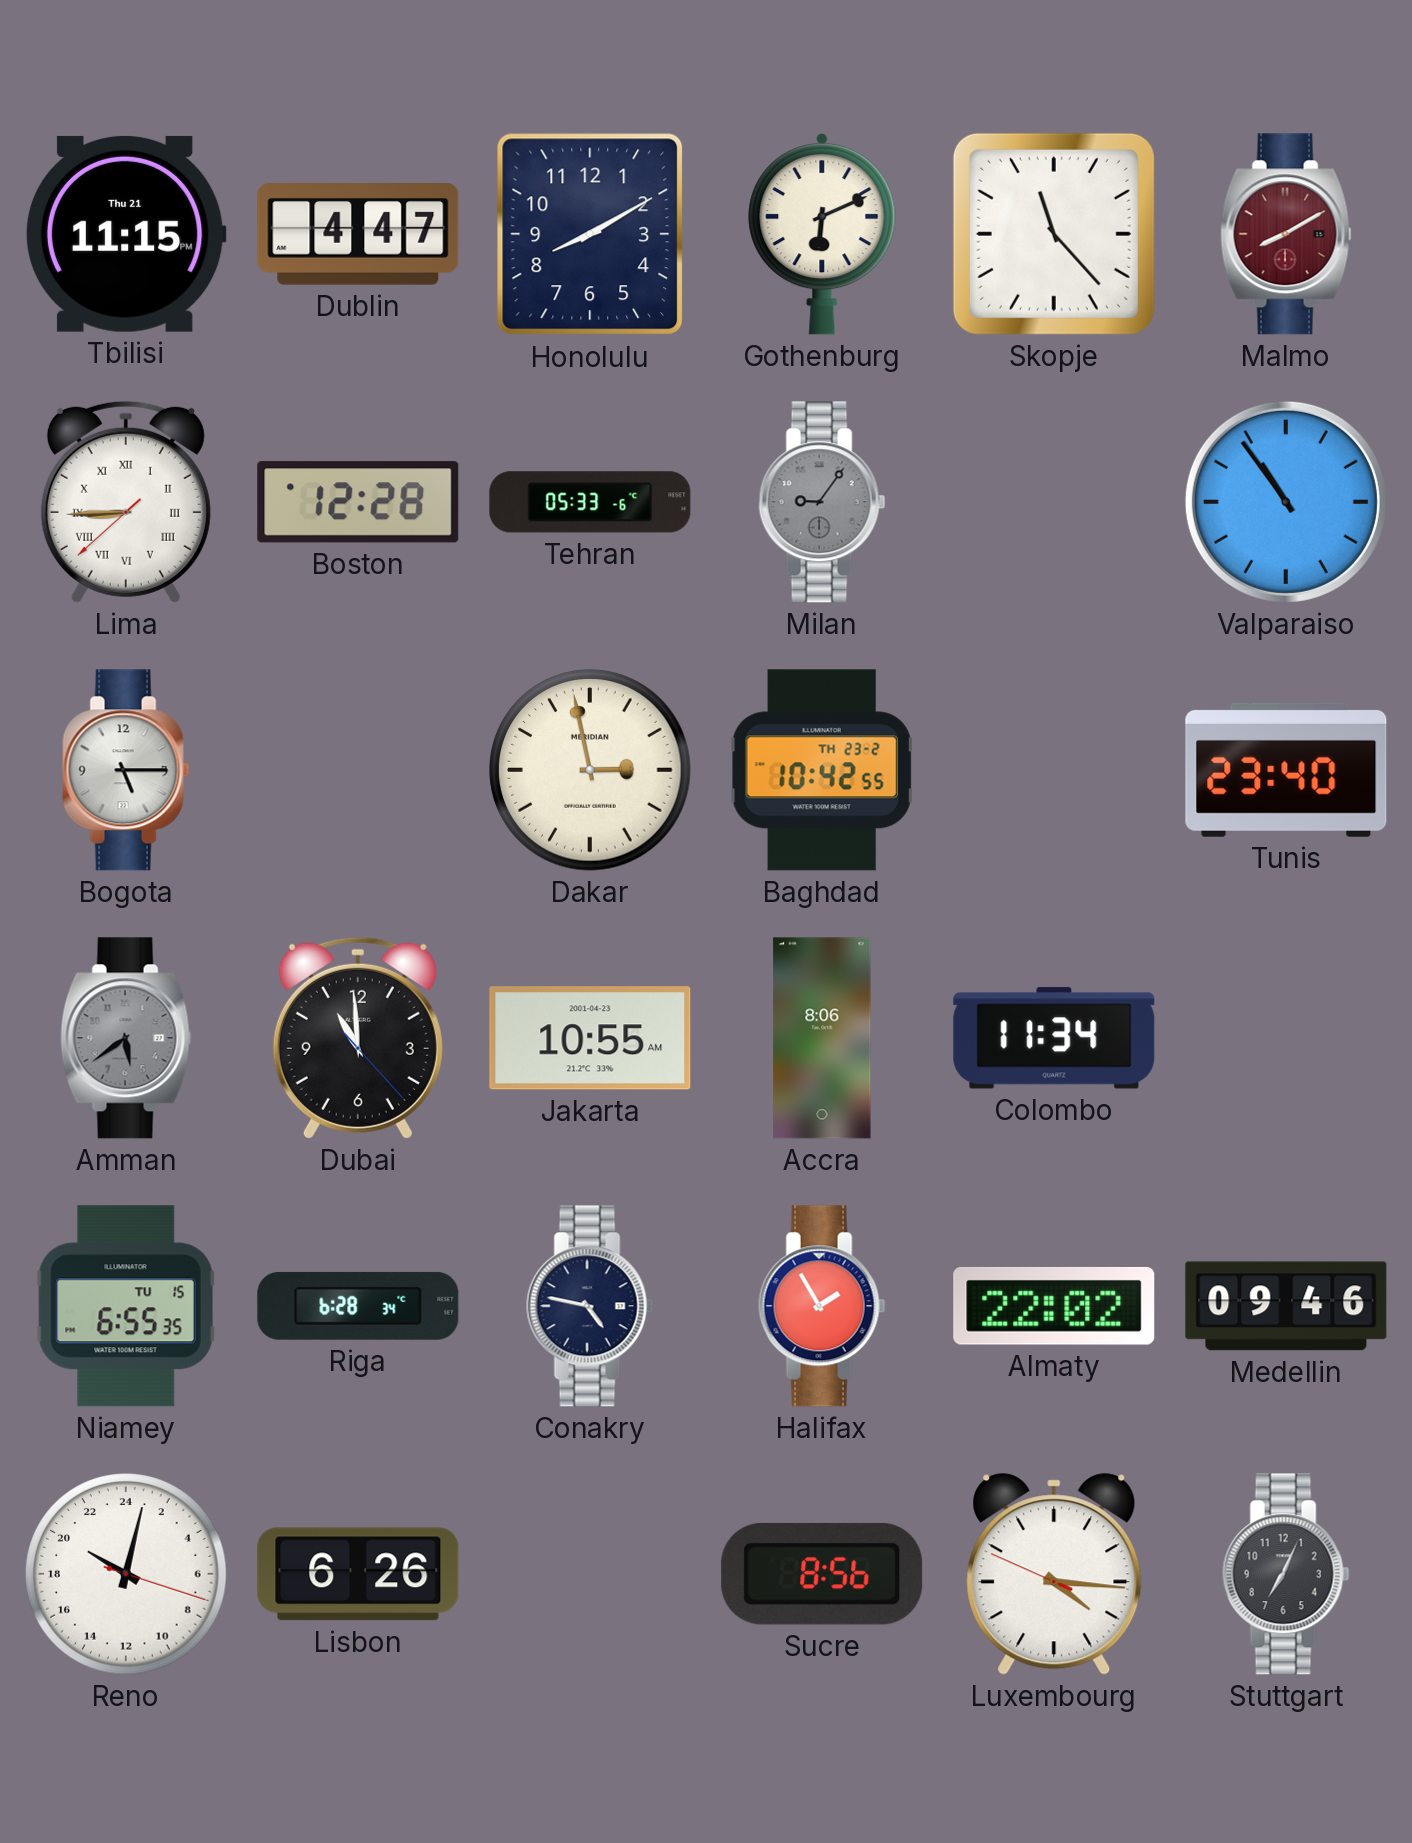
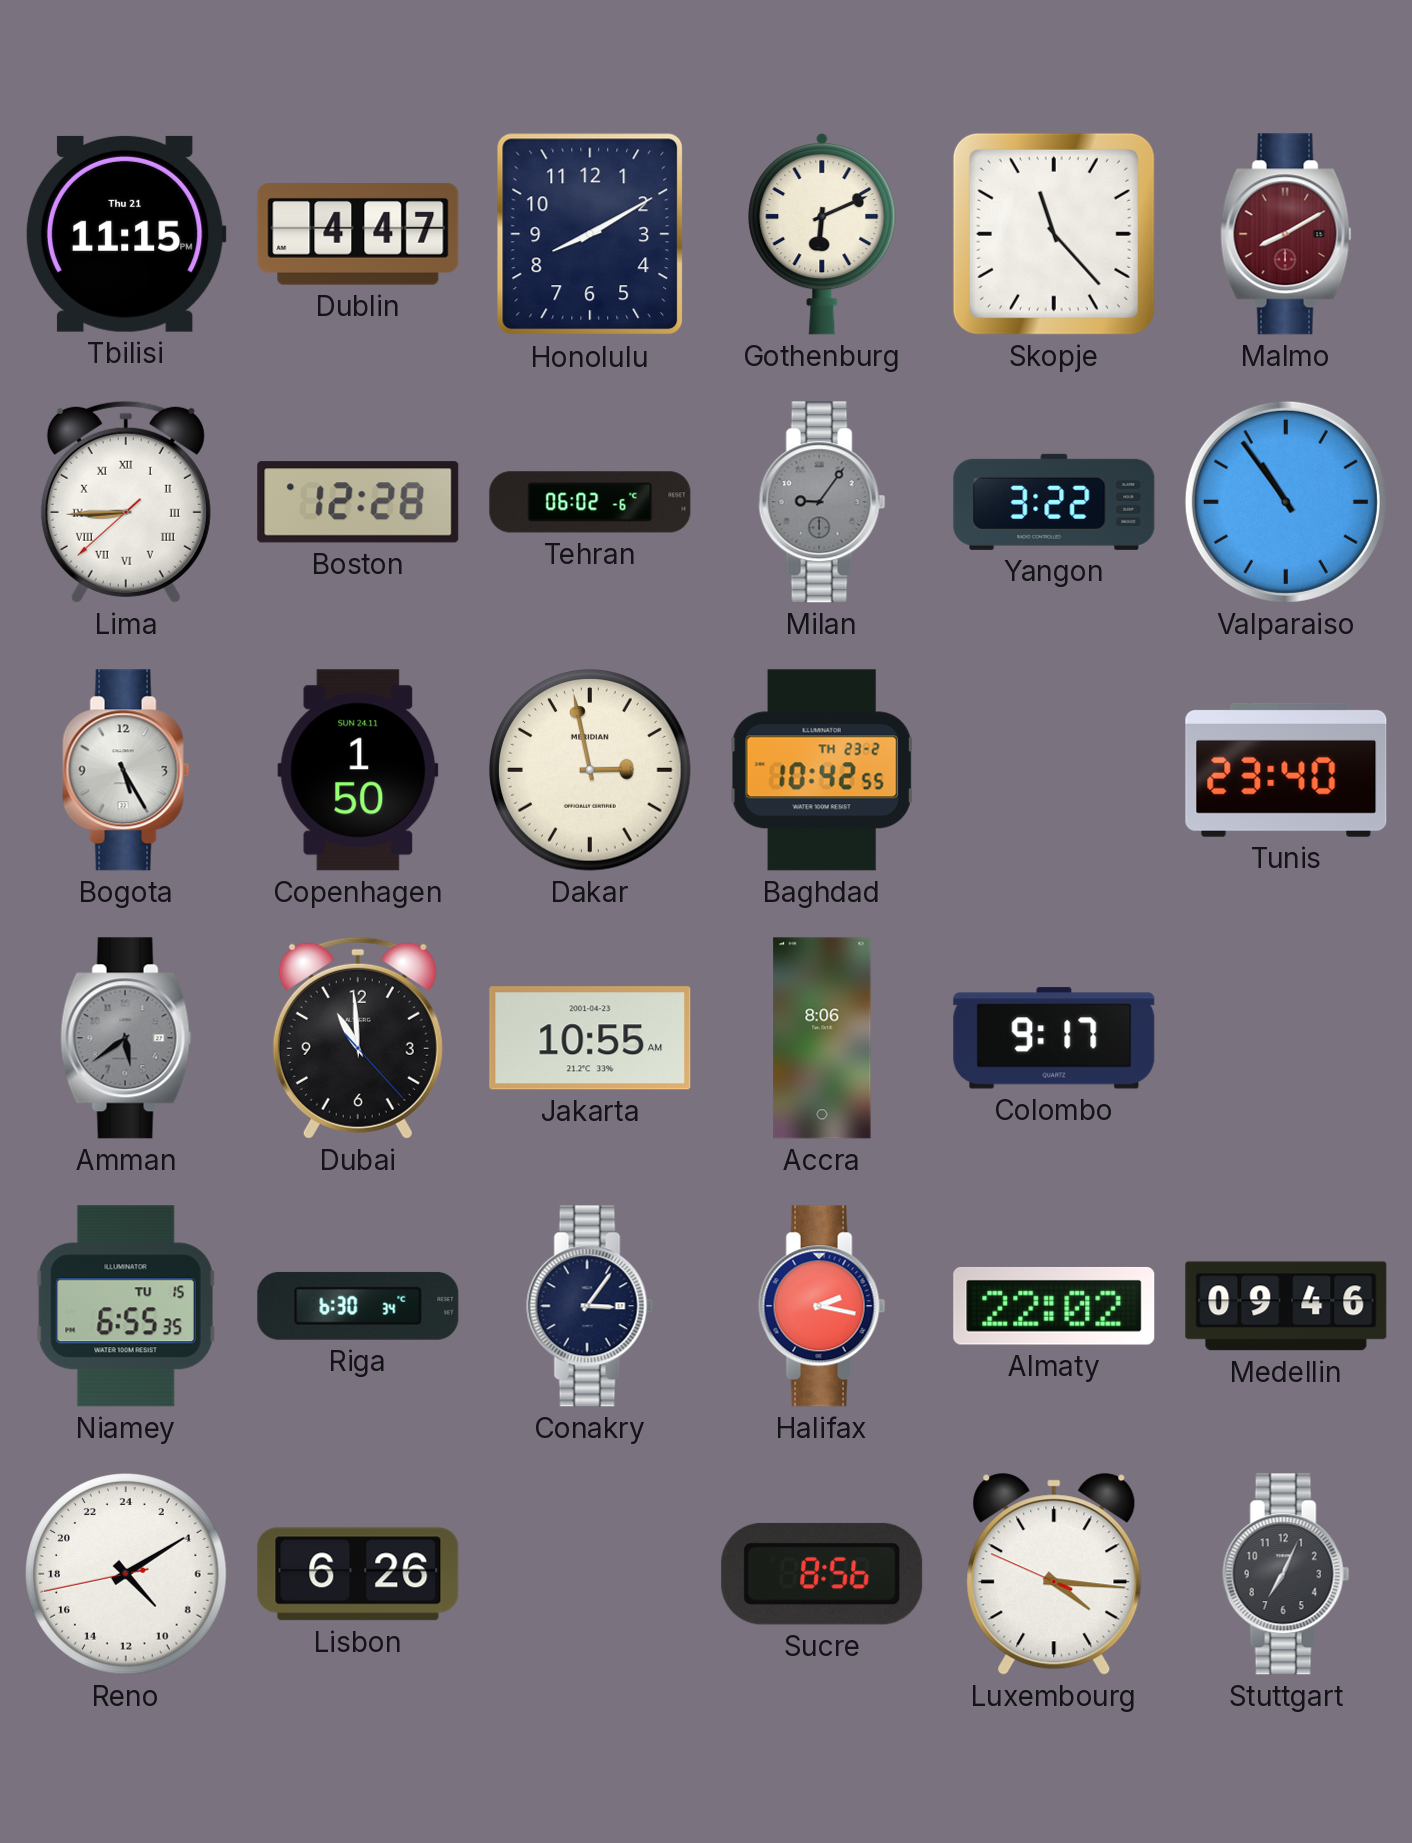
Tehran: 05:33 -> 06:02 (590, 502)
Yangon: none -> 3:22 (1054, 502)
Bogota: 5:15 -> 5:25 (126, 770)
Copenhagen: none -> 1:50 (358, 770)
Colombo: 11:34 -> 9:17 (1054, 1038)
Riga: 6:28 -> 6:30 (358, 1306)
Conakry: 4:47 -> 3:06 (590, 1306)
Halifax: 1:55 -> 2:17 (822, 1306)
Reno: 20:02 -> 9:09 (126, 1574)
